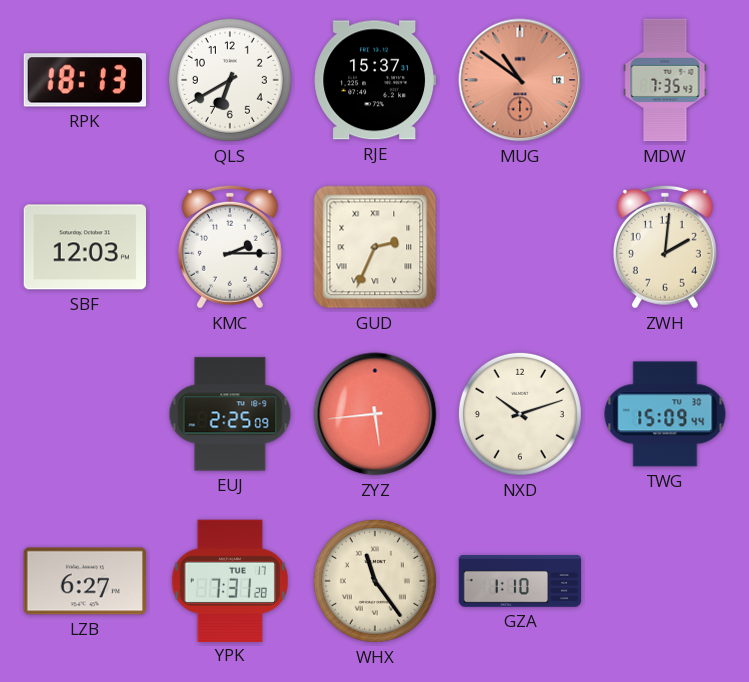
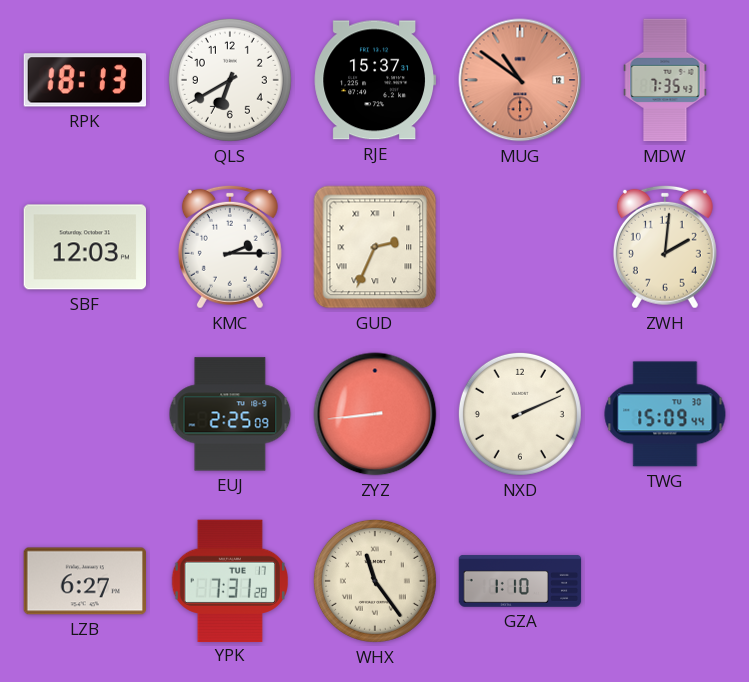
ZYZ: 5:44 -> 8:44 (375, 414)
NXD: 10:12 -> 2:11 (520, 414)
